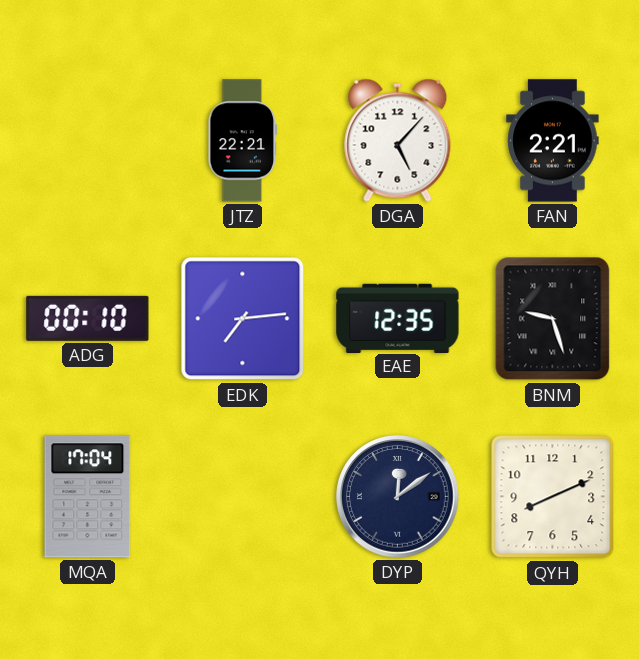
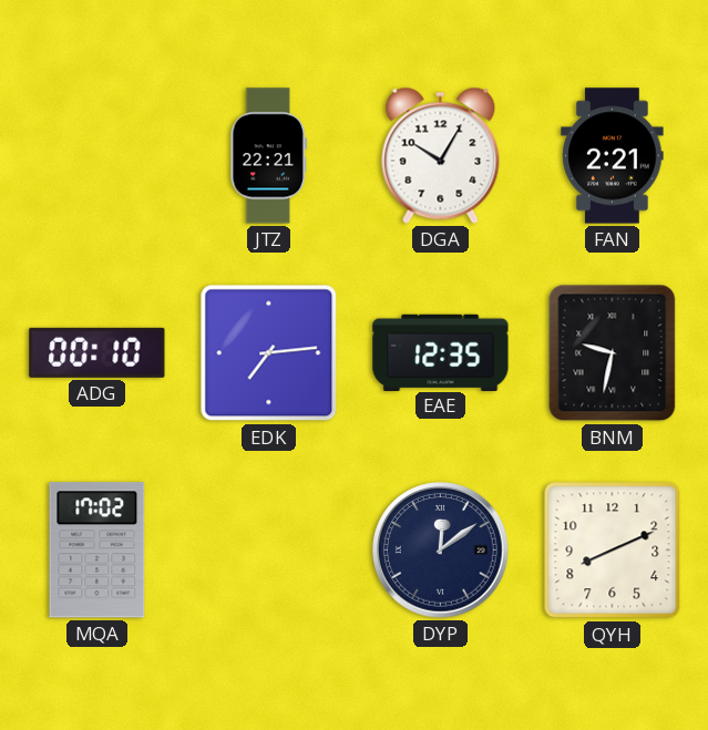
DGA: 5:07 -> 10:05 (441, 155)
BNM: 9:27 -> 9:32 (613, 353)
MQA: 17:04 -> 17:02 (98, 551)
